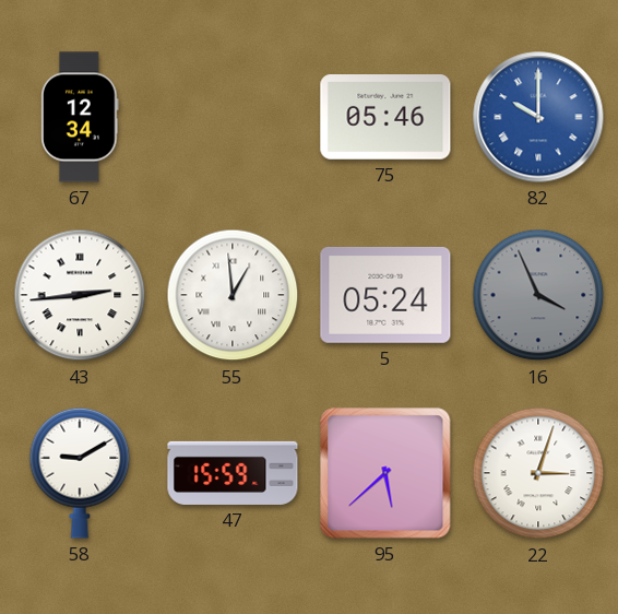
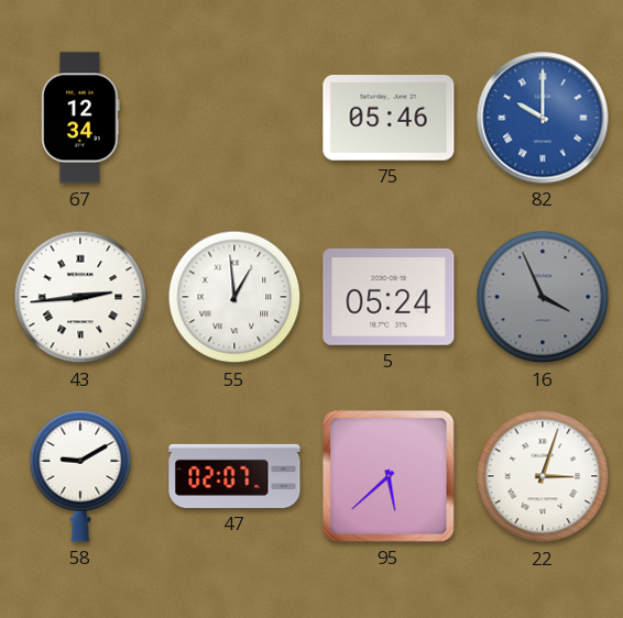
47: 15:59 -> 02:07 (234, 476)
